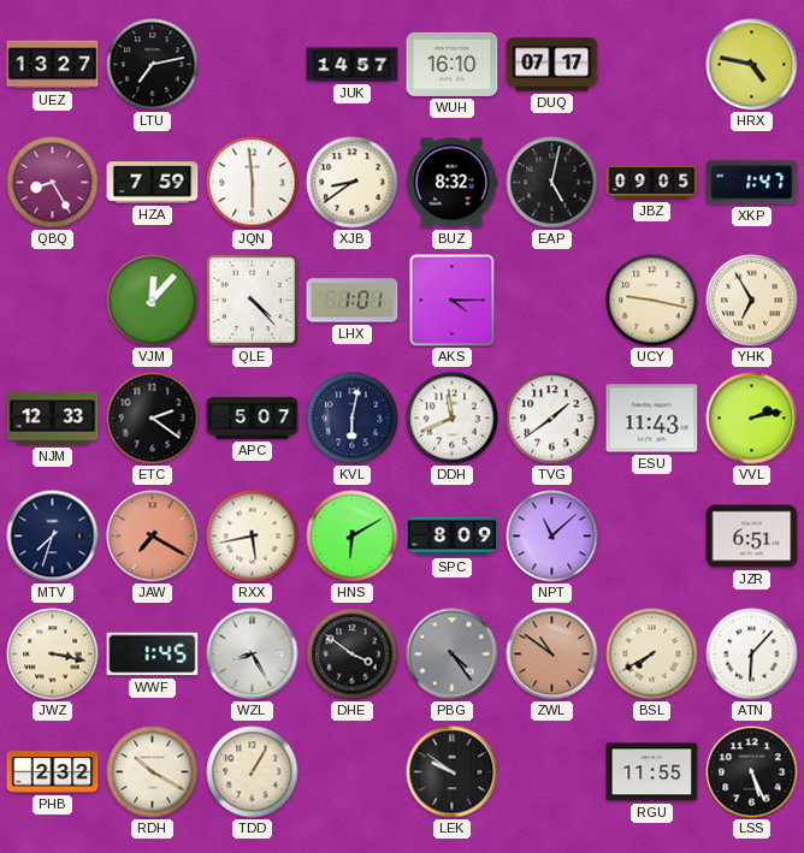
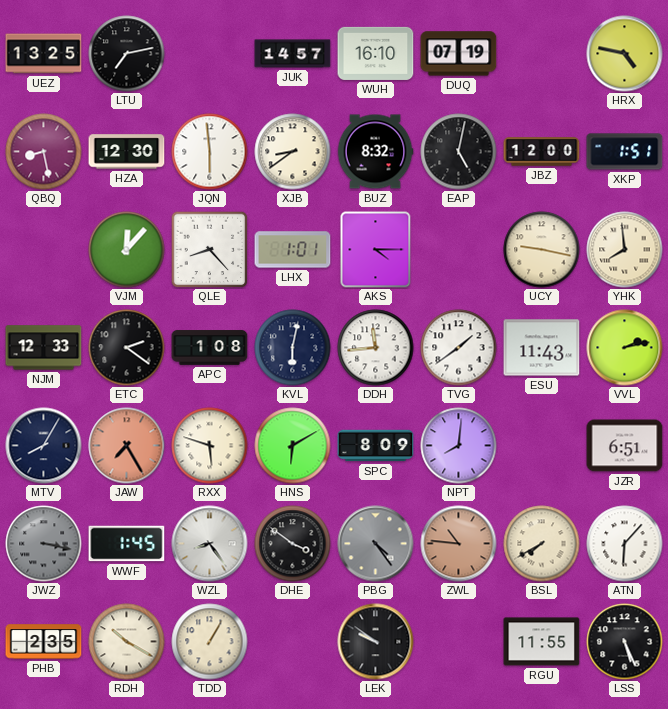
UEZ: 13:27 -> 13:25 (44, 54)
DUQ: 07:17 -> 07:19 (459, 54)
QBQ: 8:25 -> 8:28 (44, 152)
HZA: 7:59 -> 12:30 (127, 152)
JBZ: 09:05 -> 12:00 (542, 152)
XKP: 1:47 -> 1:51 (625, 152)
QLE: 4:23 -> 8:23 (209, 249)
YHK: 6:55 -> 7:59 (625, 250)
APC: 5:07 -> 1:08 (210, 348)
DDH: 11:41 -> 11:44 (376, 348)
MTV: 7:33 -> 8:05 (44, 446)
JAW: 7:20 -> 7:25 (127, 446)
RXX: 5:43 -> 5:48 (210, 446)
NPT: 11:08 -> 8:01 (459, 446)
JWZ dial: cream -> grey (44, 544)
WZL: 8:25 -> 8:24 (210, 544)
ZWL: 10:51 -> 10:46 (459, 544)
PHB: 2:32 -> 2:35 (44, 642)
